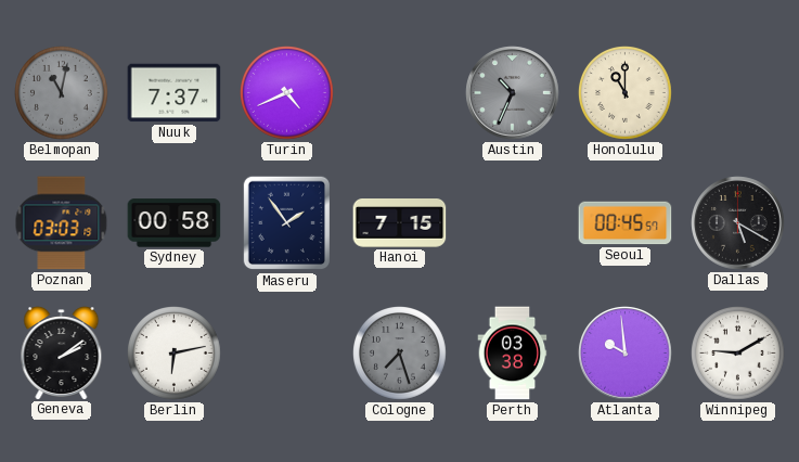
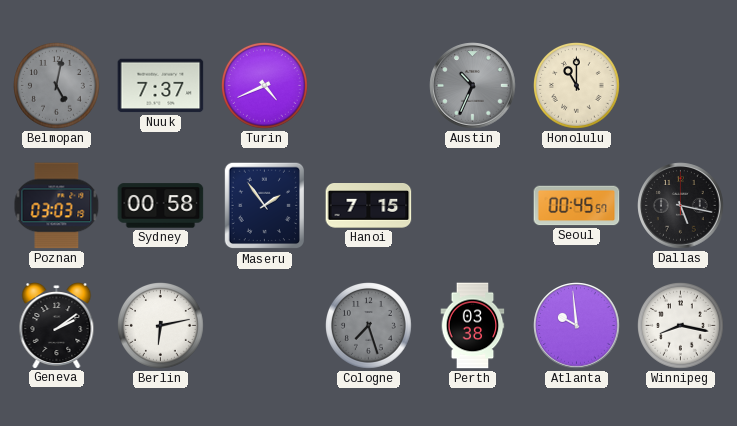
Belmopan: 11:02 -> 5:02 (57, 86)
Dallas: 5:20 -> 5:17 (681, 206)
Winnipeg: 9:10 -> 8:17 (681, 326)
